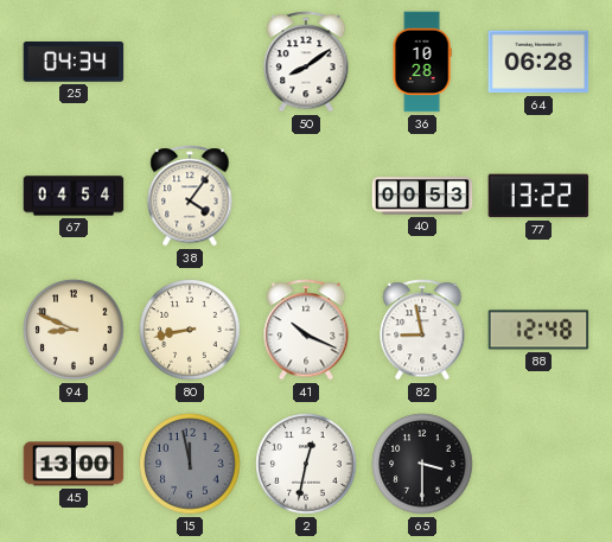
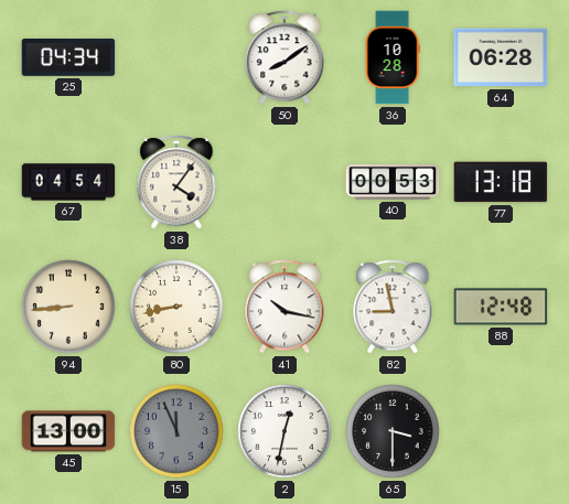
77: 13:22 -> 13:18 (501, 182)
94: 8:49 -> 8:44 (68, 307)
41: 10:19 -> 10:17 (284, 307)
15: 11:58 -> 11:56 (176, 431)
